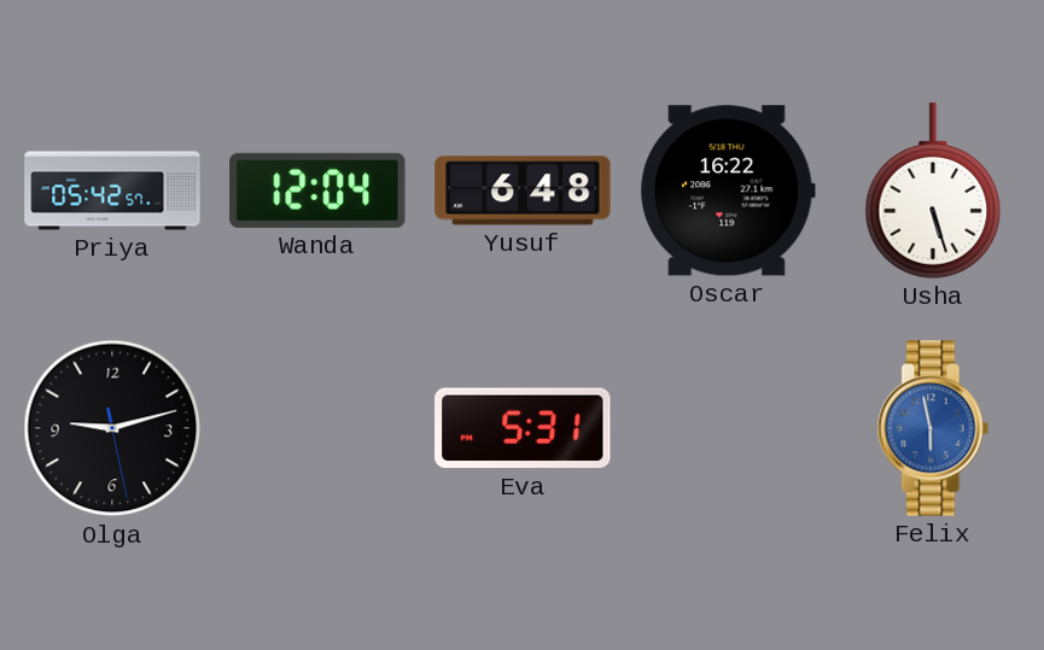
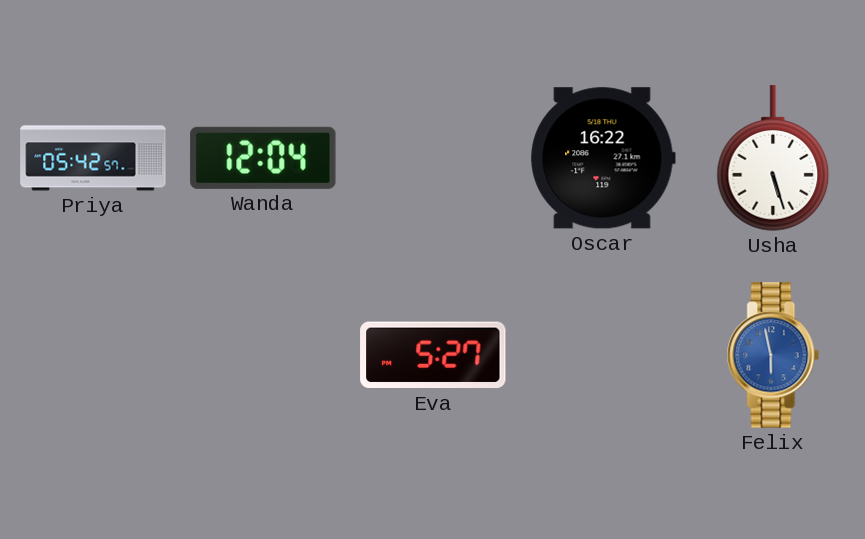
Yusuf: 6:48 -> none (523, 191)
Olga: 9:12 -> none (112, 428)
Eva: 5:31 -> 5:27 (433, 355)
